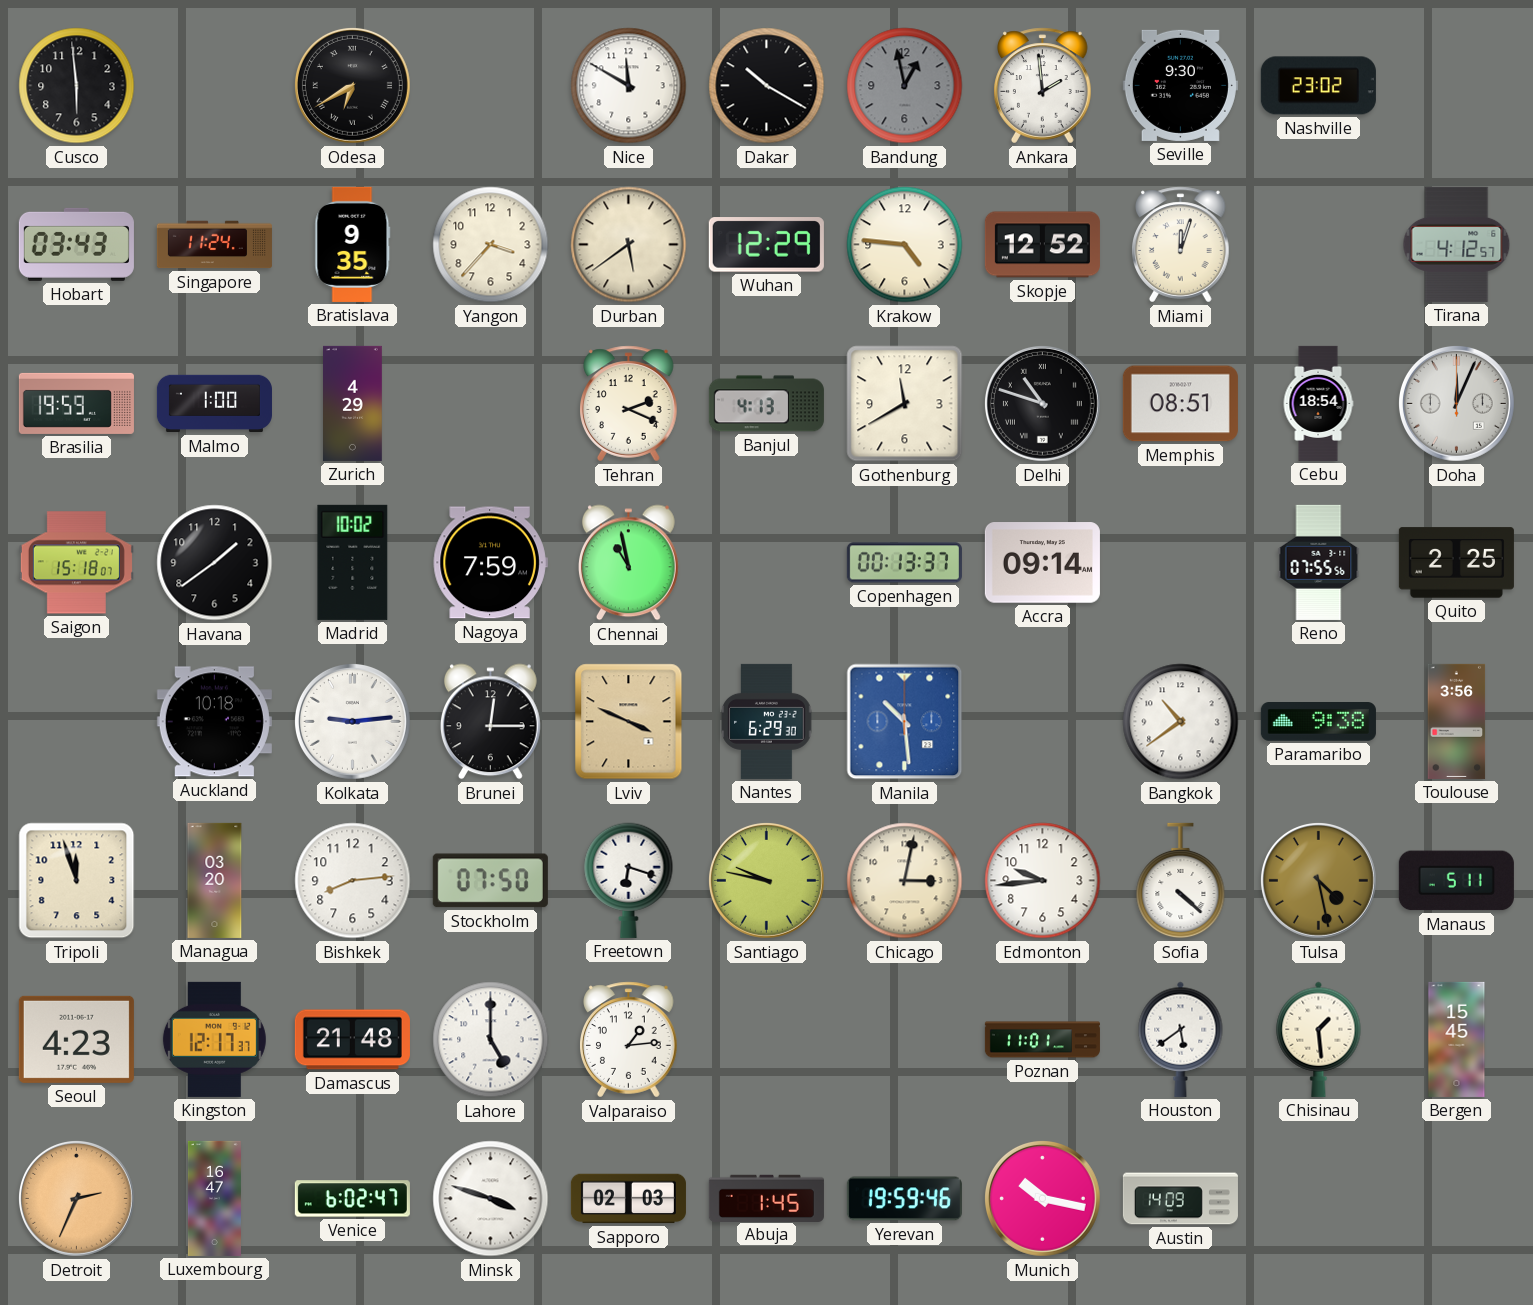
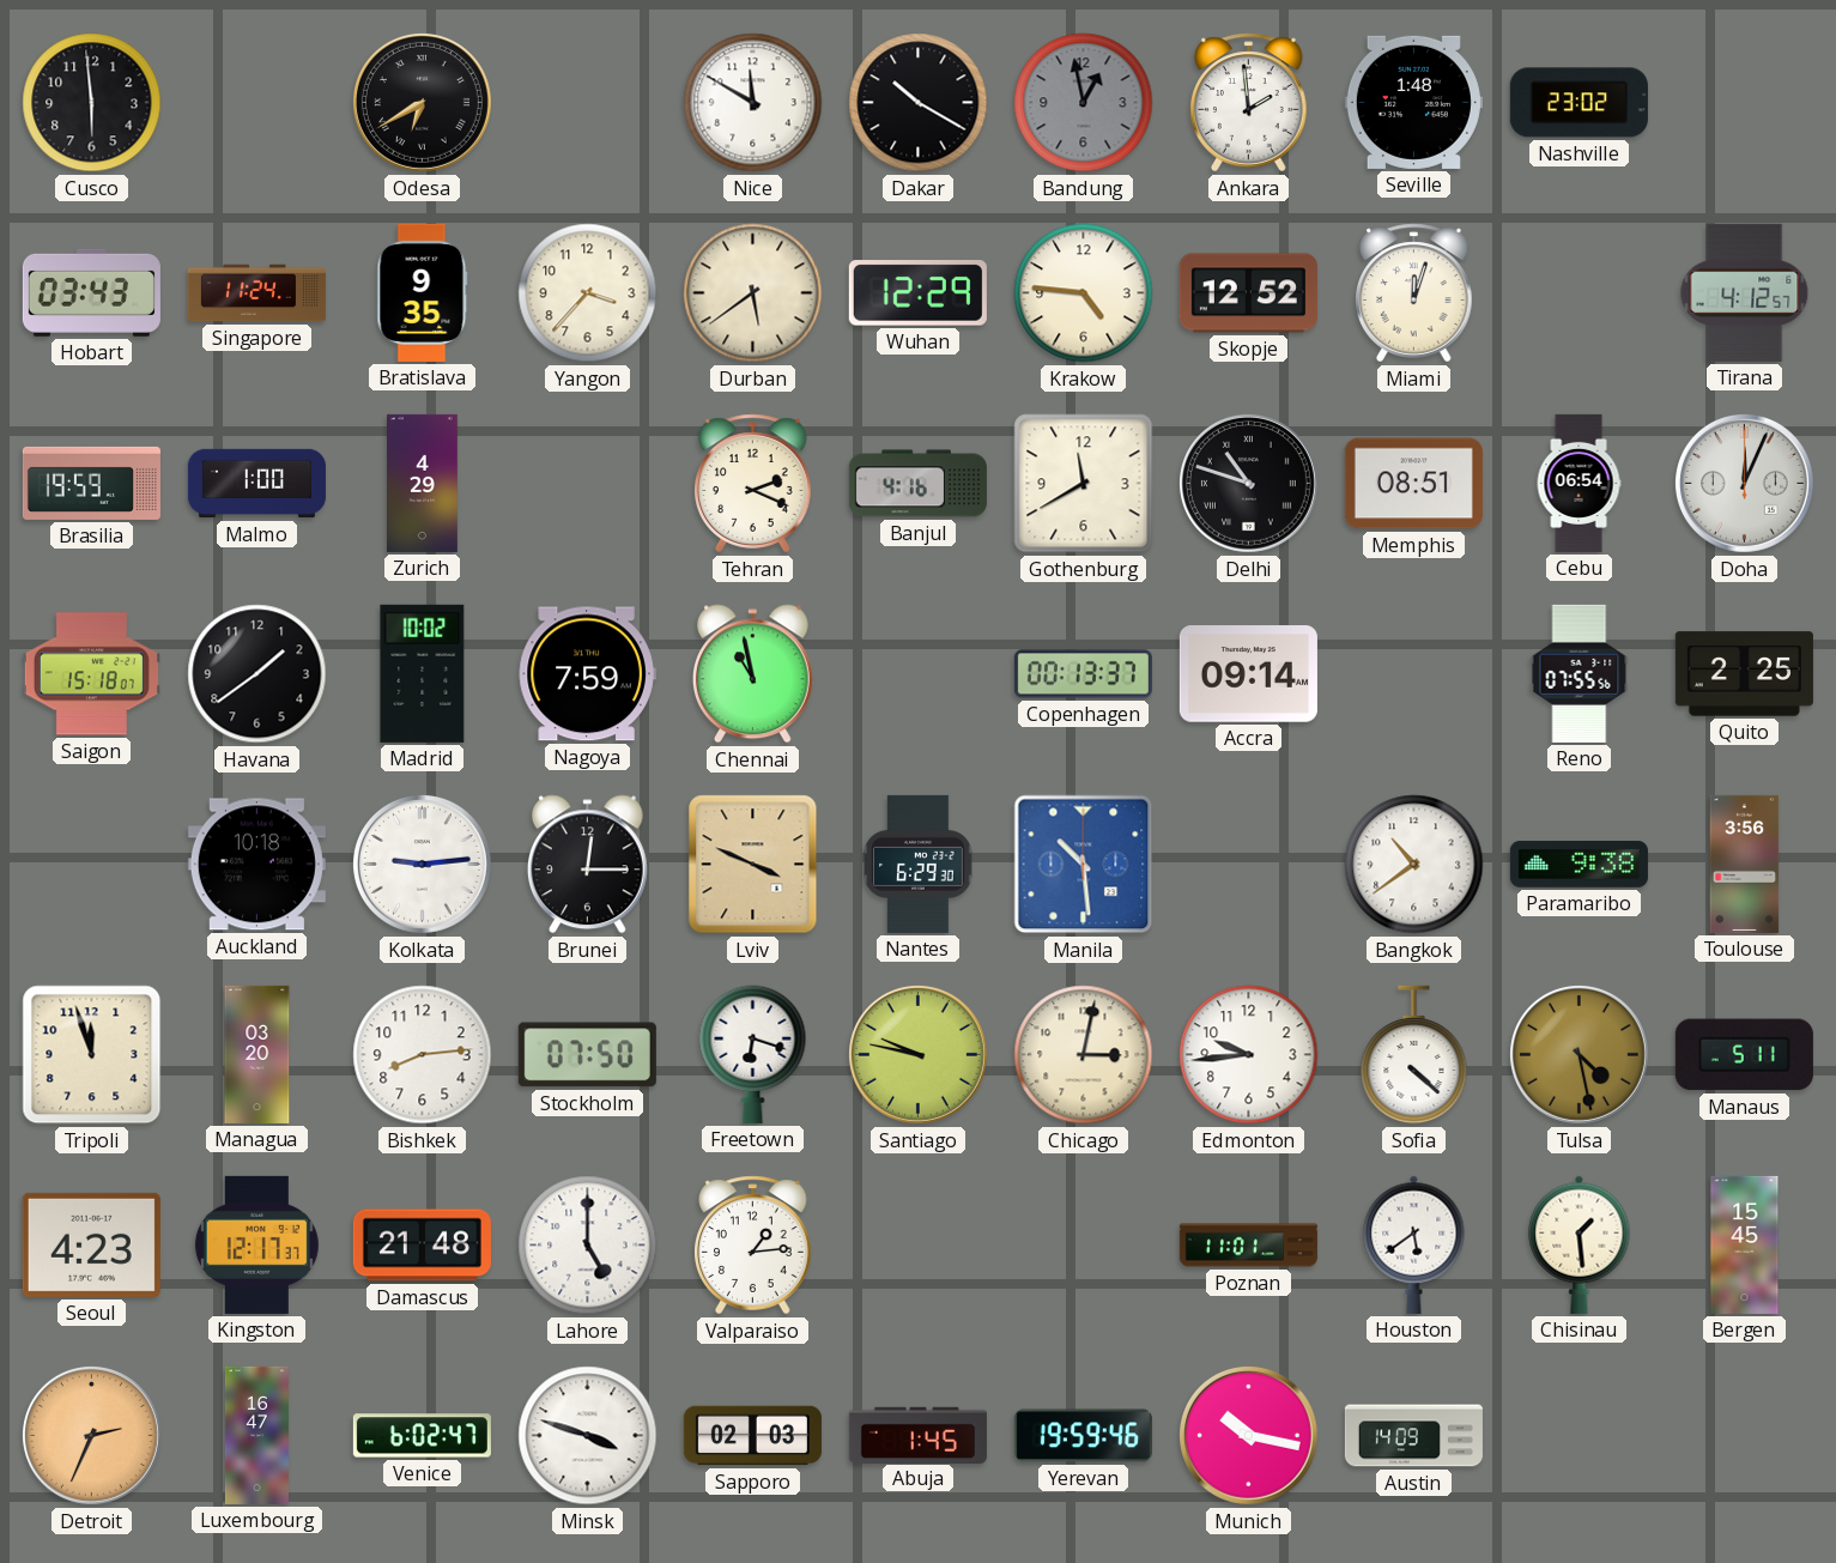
Seville: 9:30 -> 1:48 (1413, 102)
Banjul: 4:13 -> 4:16 (917, 484)
Cebu: 18:54 -> 06:54 (1579, 483)
